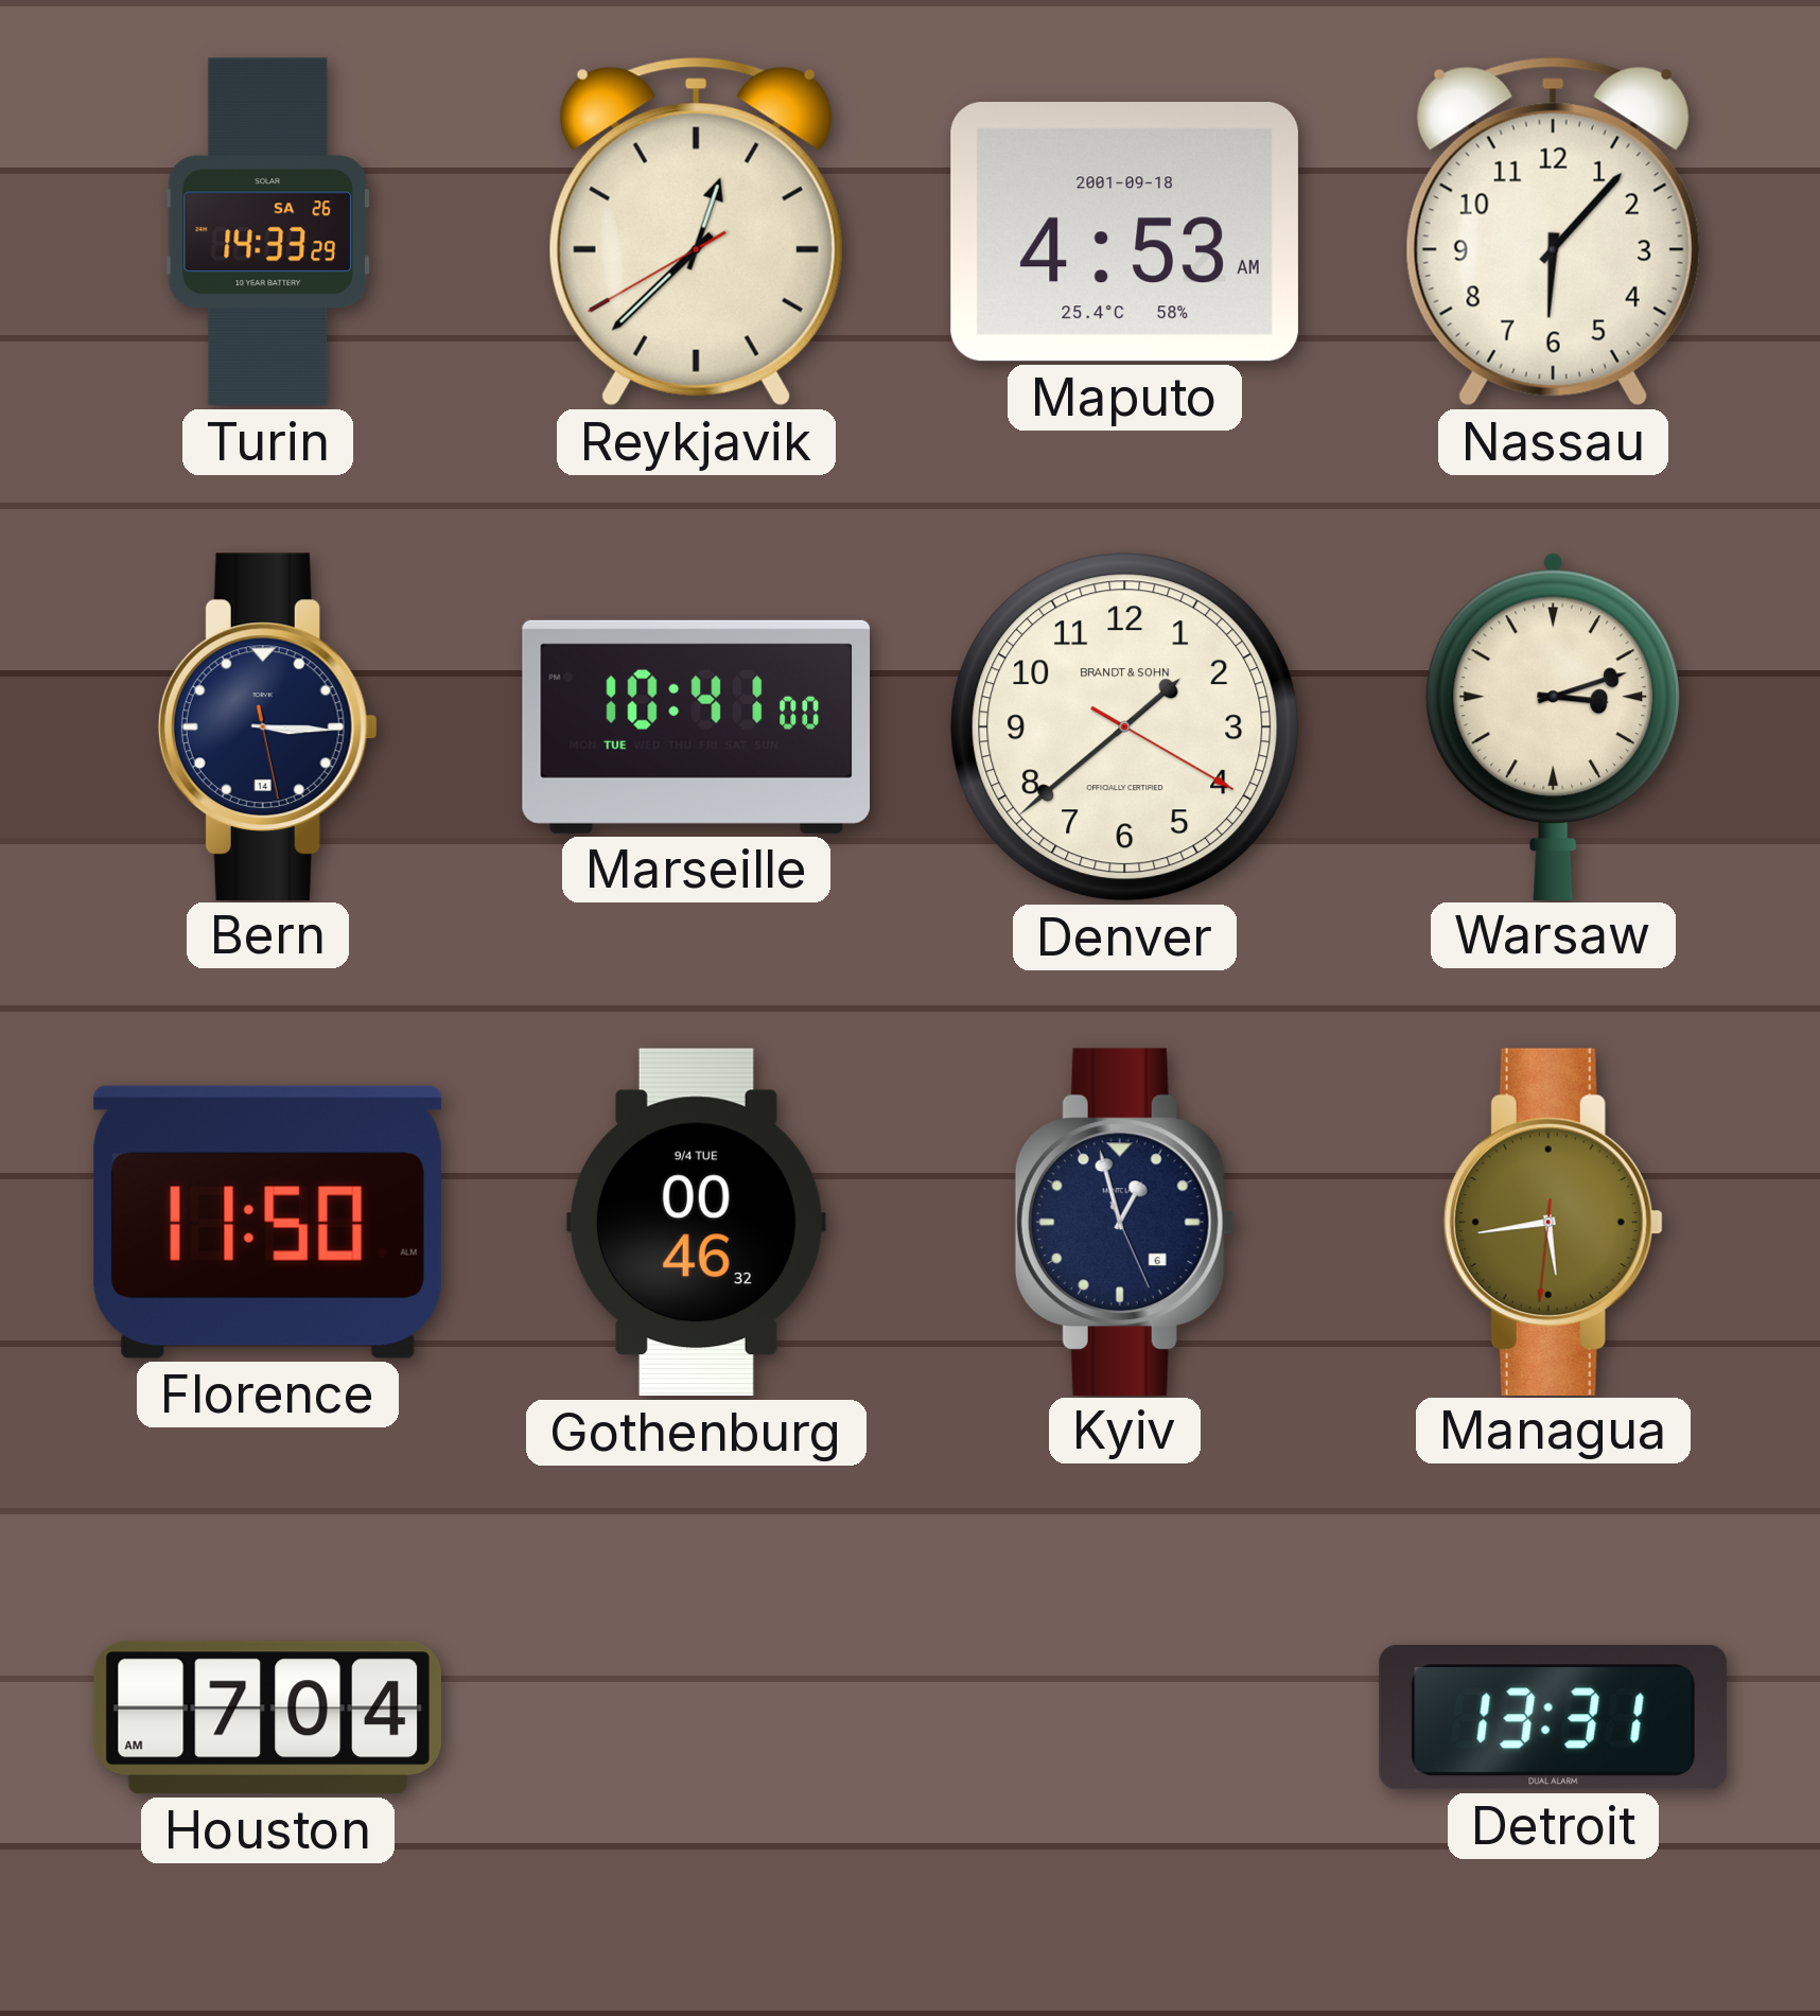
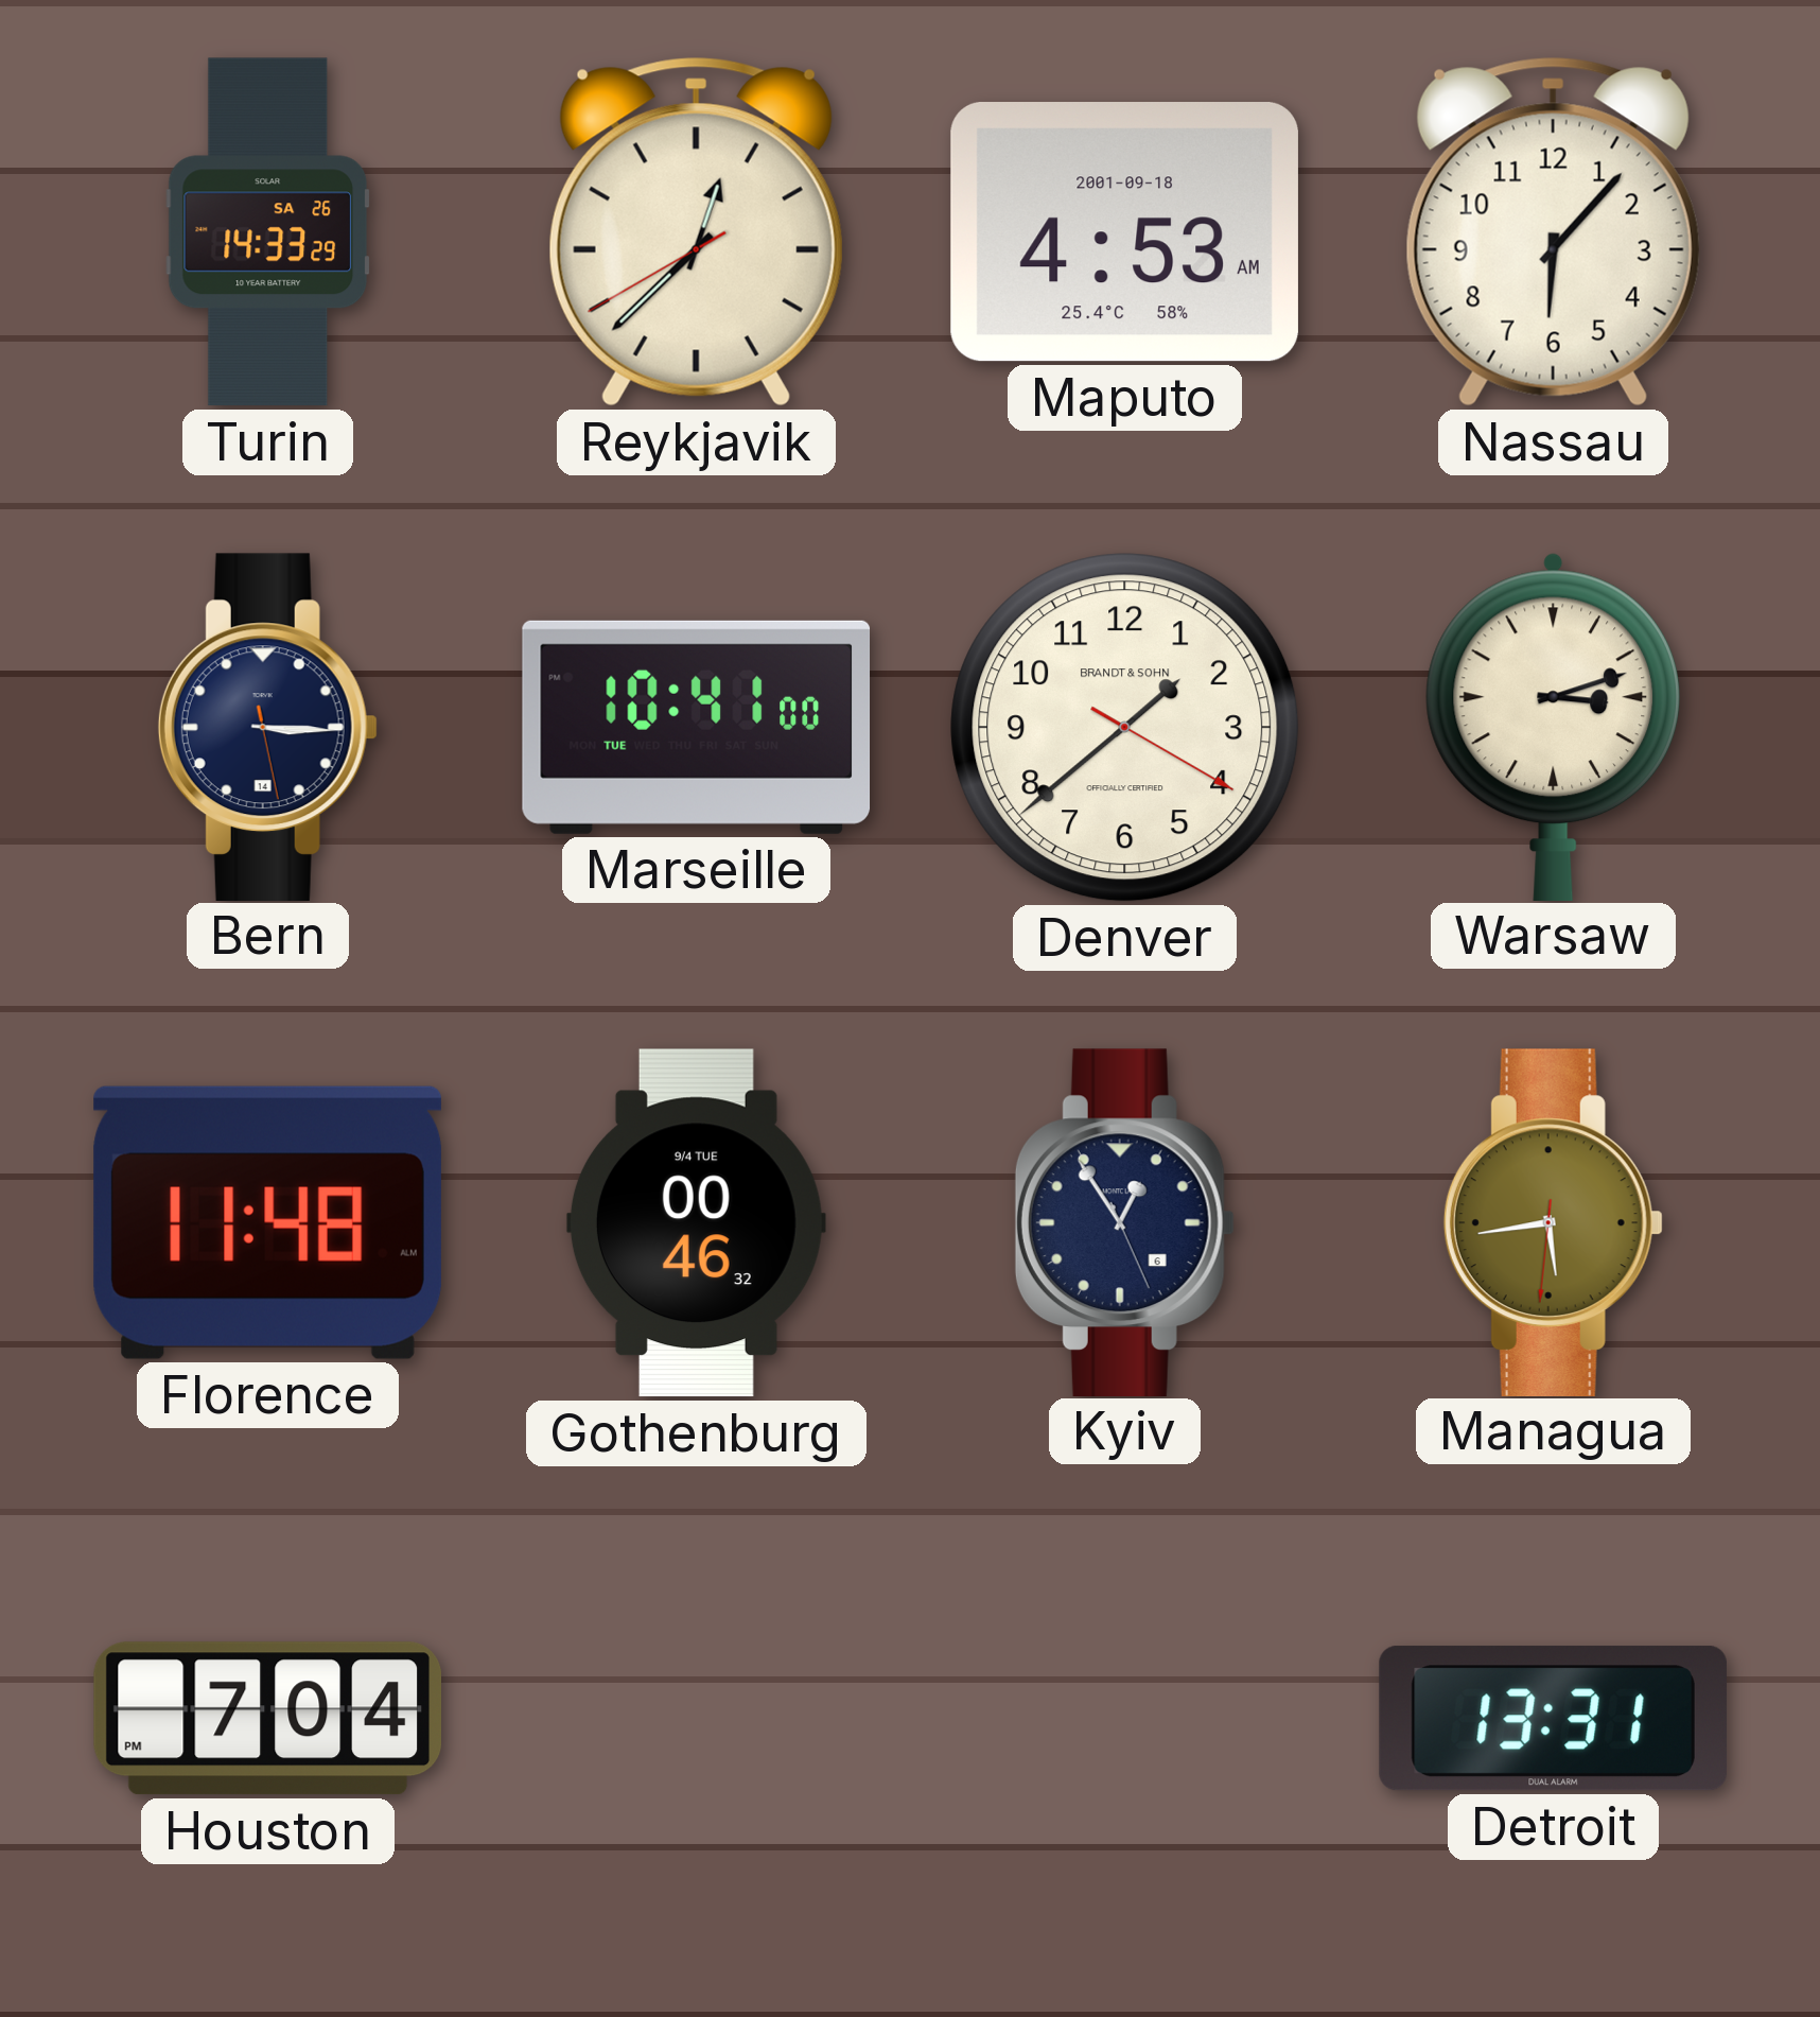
Florence: 11:50 -> 11:48 (267, 1222)
Kyiv: 12:57 -> 12:54 (1124, 1222)
Houston: 7:04 AM -> 7:04 PM (267, 1719)
